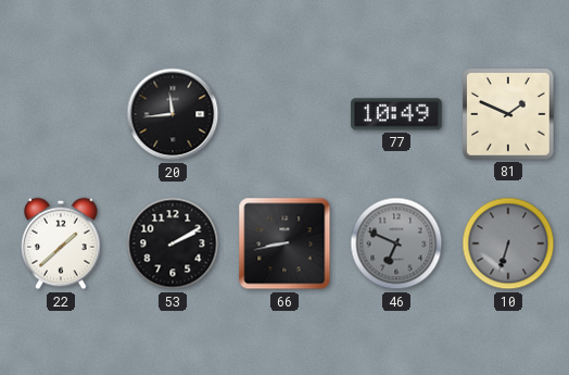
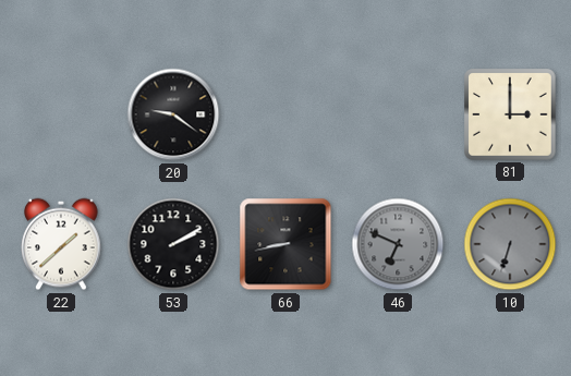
20: 11:44 -> 9:21 (173, 114)
77: 10:49 -> none (396, 114)
81: 1:49 -> 3:00 (510, 114)
